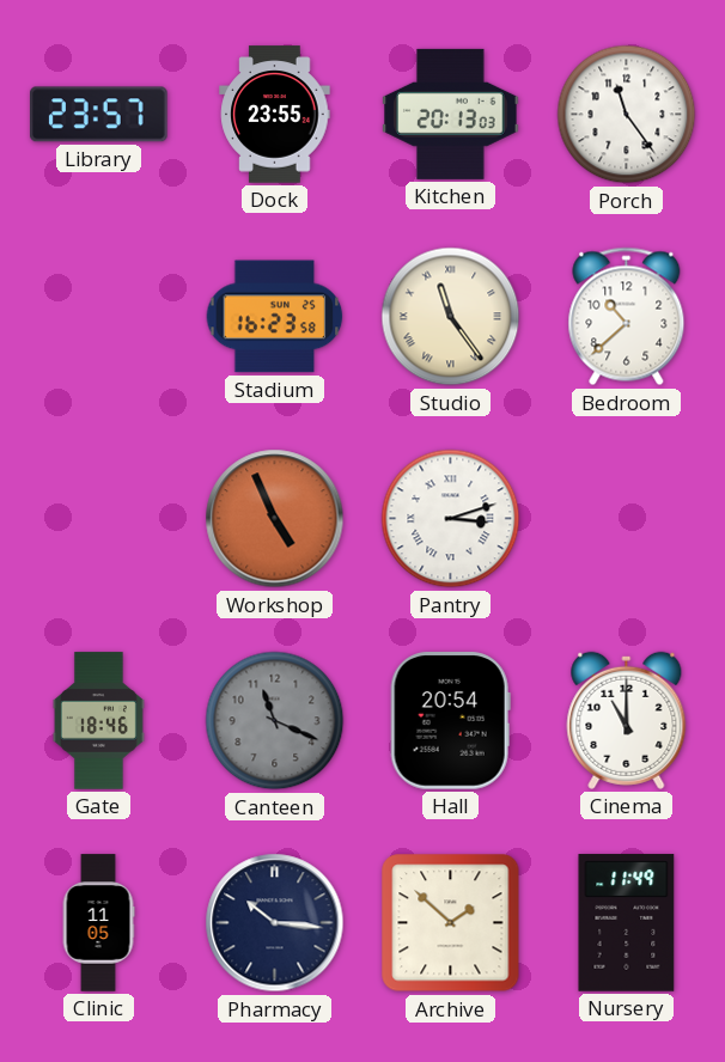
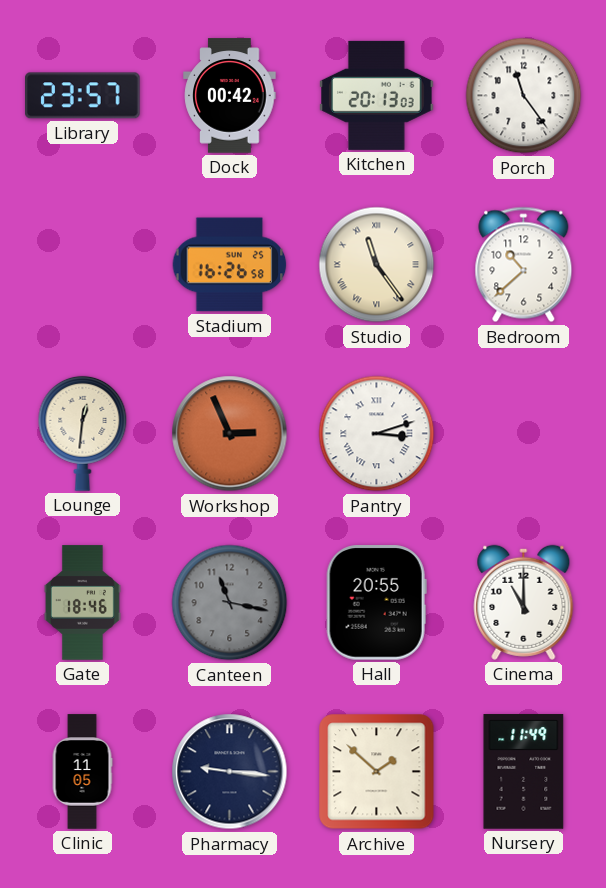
Dock: 23:55 -> 00:42 (230, 96)
Stadium: 16:23 -> 16:26 (230, 265)
Lounge: none -> 12:31 (83, 433)
Workshop: 4:56 -> 2:56 (230, 434)
Canteen: 11:19 -> 11:17 (230, 603)
Hall: 20:54 -> 20:55 (376, 603)
Pharmacy: 10:16 -> 9:16 (230, 772)
